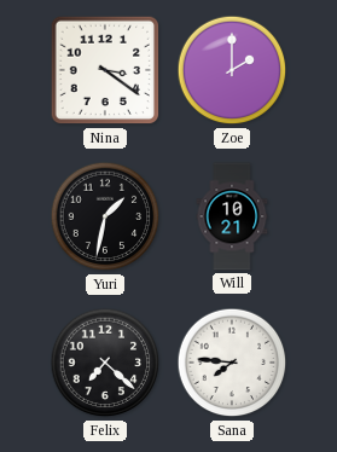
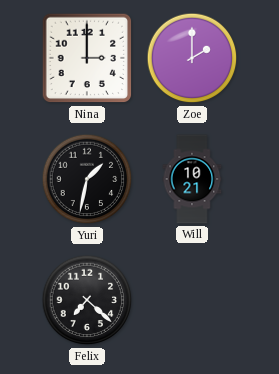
Nina: 3:21 -> 3:00 (87, 58)
Sana: 7:46 -> none (232, 363)
